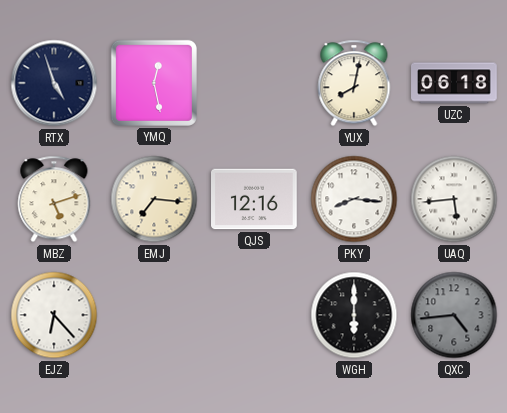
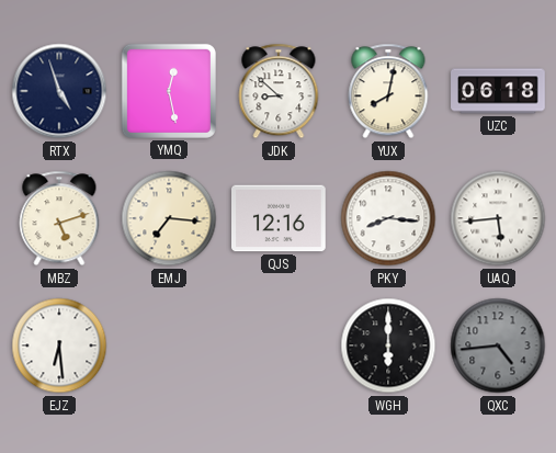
JDK: none -> 8:52 (279, 91)
EJZ: 6:23 -> 6:29 (59, 346)
